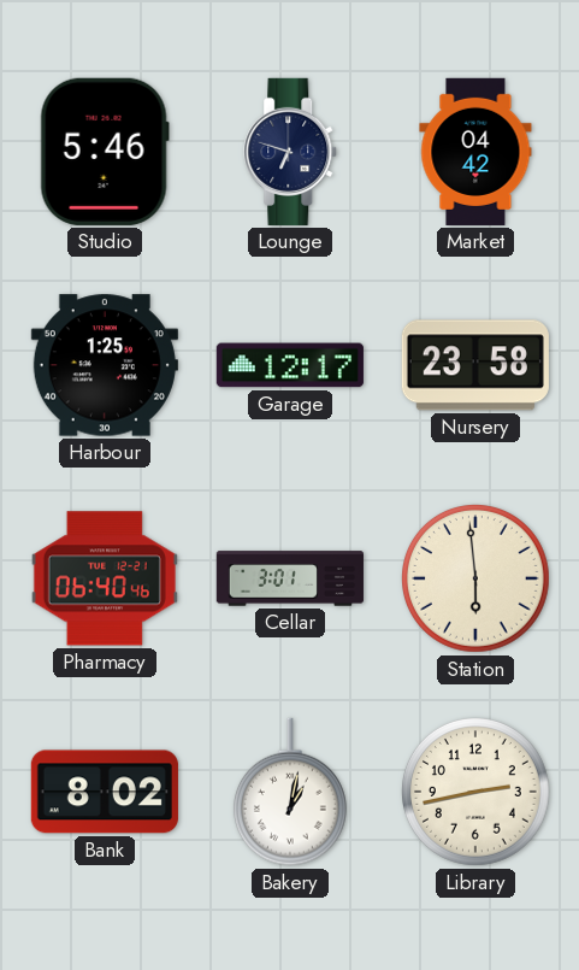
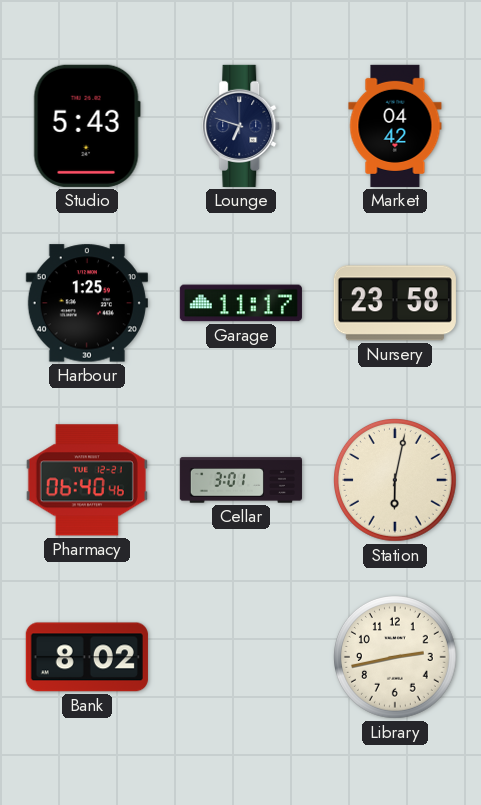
Studio: 5:46 -> 5:43 (87, 126)
Garage: 12:17 -> 11:17 (241, 303)
Station: 5:59 -> 6:02 (396, 481)
Bakery: 1:02 -> none (290, 792)
